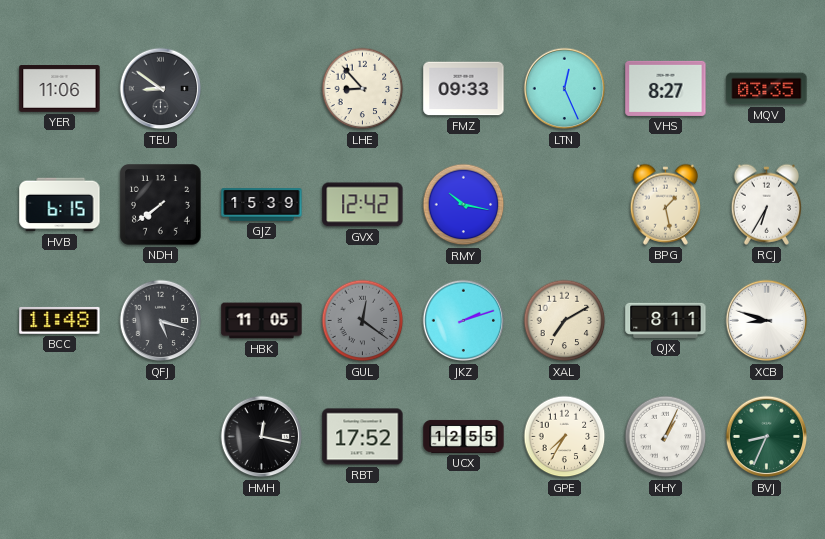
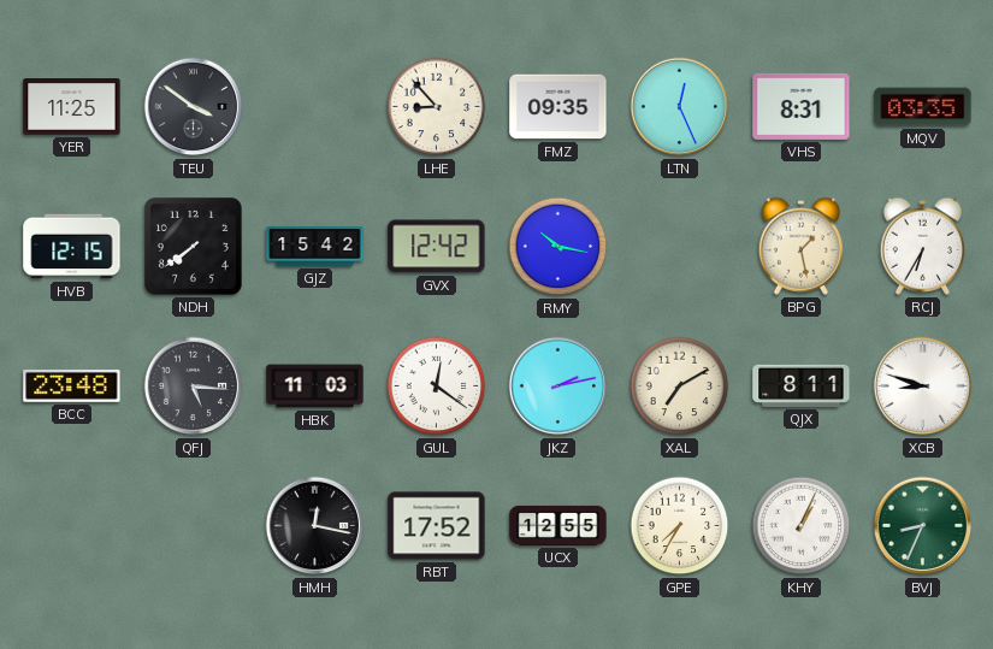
YER: 11:06 -> 11:25 (72, 107)
TEU: 8:51 -> 3:51 (194, 107)
FMZ: 09:33 -> 09:35 (558, 107)
VHS: 8:27 -> 8:31 (802, 106)
HVB: 6:15 -> 12:15 (72, 247)
GJZ: 15:39 -> 15:42 (315, 247)
BCC: 11:48 -> 23:48 (72, 385)
QFJ: 5:18 -> 5:16 (194, 387)
HBK: 11:05 -> 11:03 (315, 387)
GUL dial: grey -> white (437, 387)
JKZ: 2:12 -> 2:13 (558, 387)
